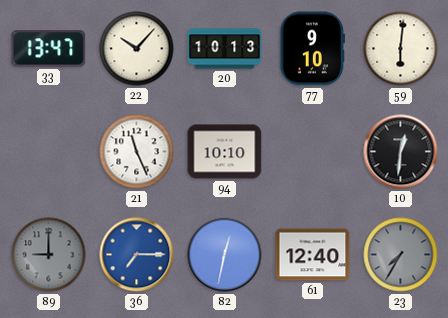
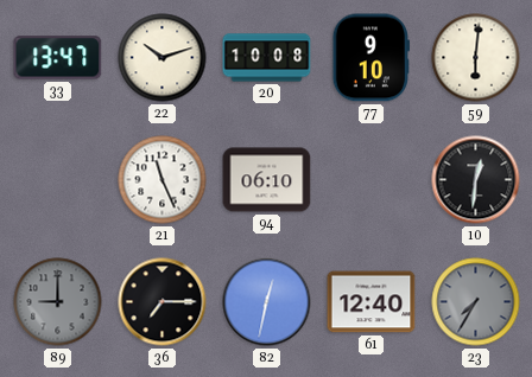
22: 10:07 -> 10:12 (163, 58)
20: 10:13 -> 10:08 (267, 58)
94: 10:10 -> 06:10 (267, 180)
36 dial: blue -> black (163, 302)
